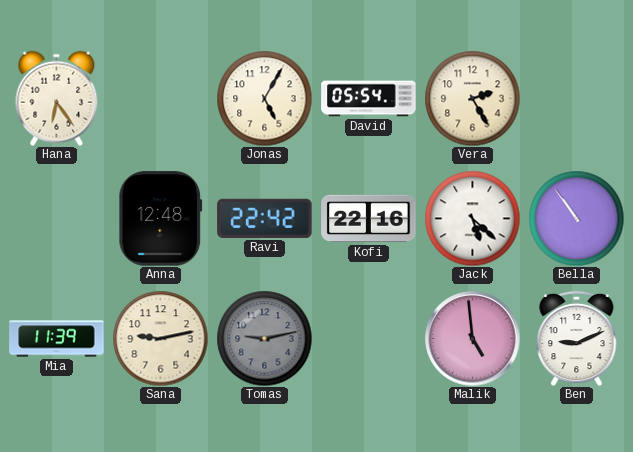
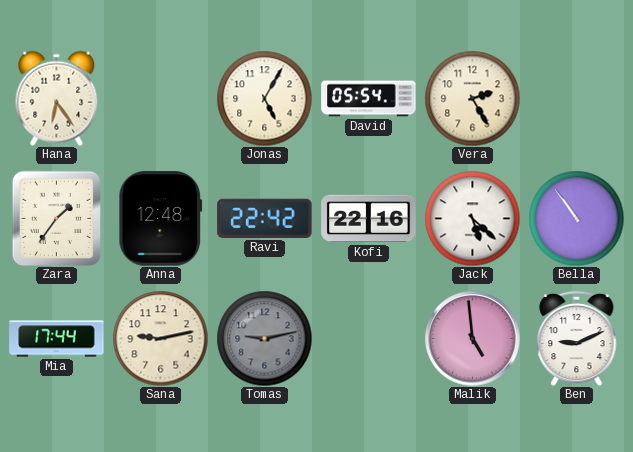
Zara: none -> 1:36 (56, 218)
Mia: 11:39 -> 17:44 (57, 339)
